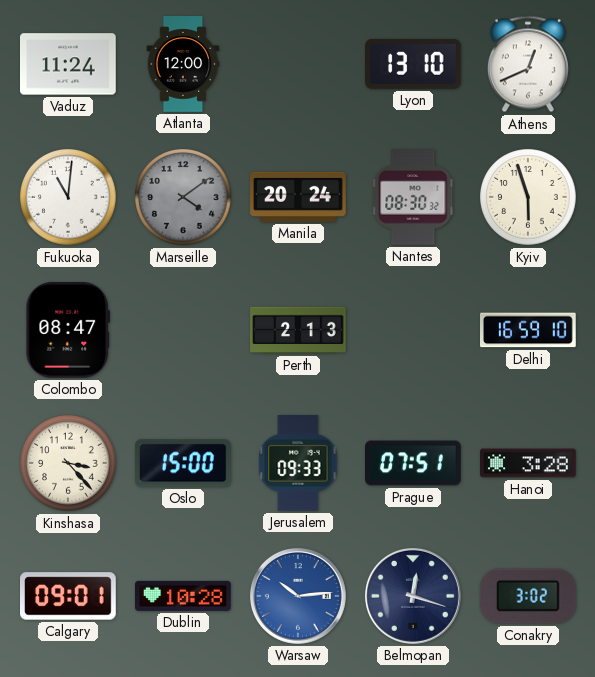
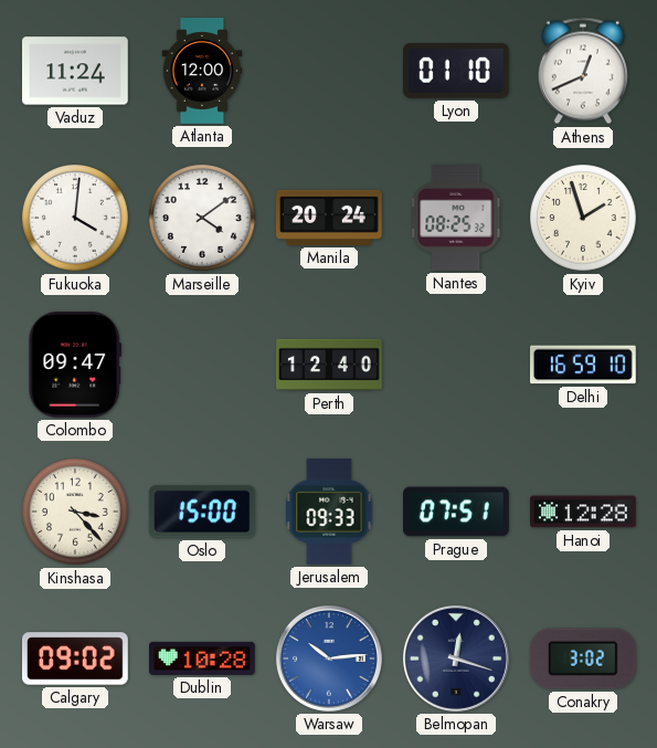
Lyon: 13:10 -> 01:10 (457, 71)
Fukuoka: 11:01 -> 4:01 (75, 218)
Marseille dial: grey -> white (202, 218)
Nantes: 08:30 -> 08:25 (457, 219)
Kyiv: 5:57 -> 1:57 (583, 218)
Colombo: 08:47 -> 09:47 (74, 366)
Perth: 2:13 -> 12:40 (329, 365)
Hanoi: 3:28 -> 12:28 (584, 512)
Calgary: 09:01 -> 09:02 (76, 659)
